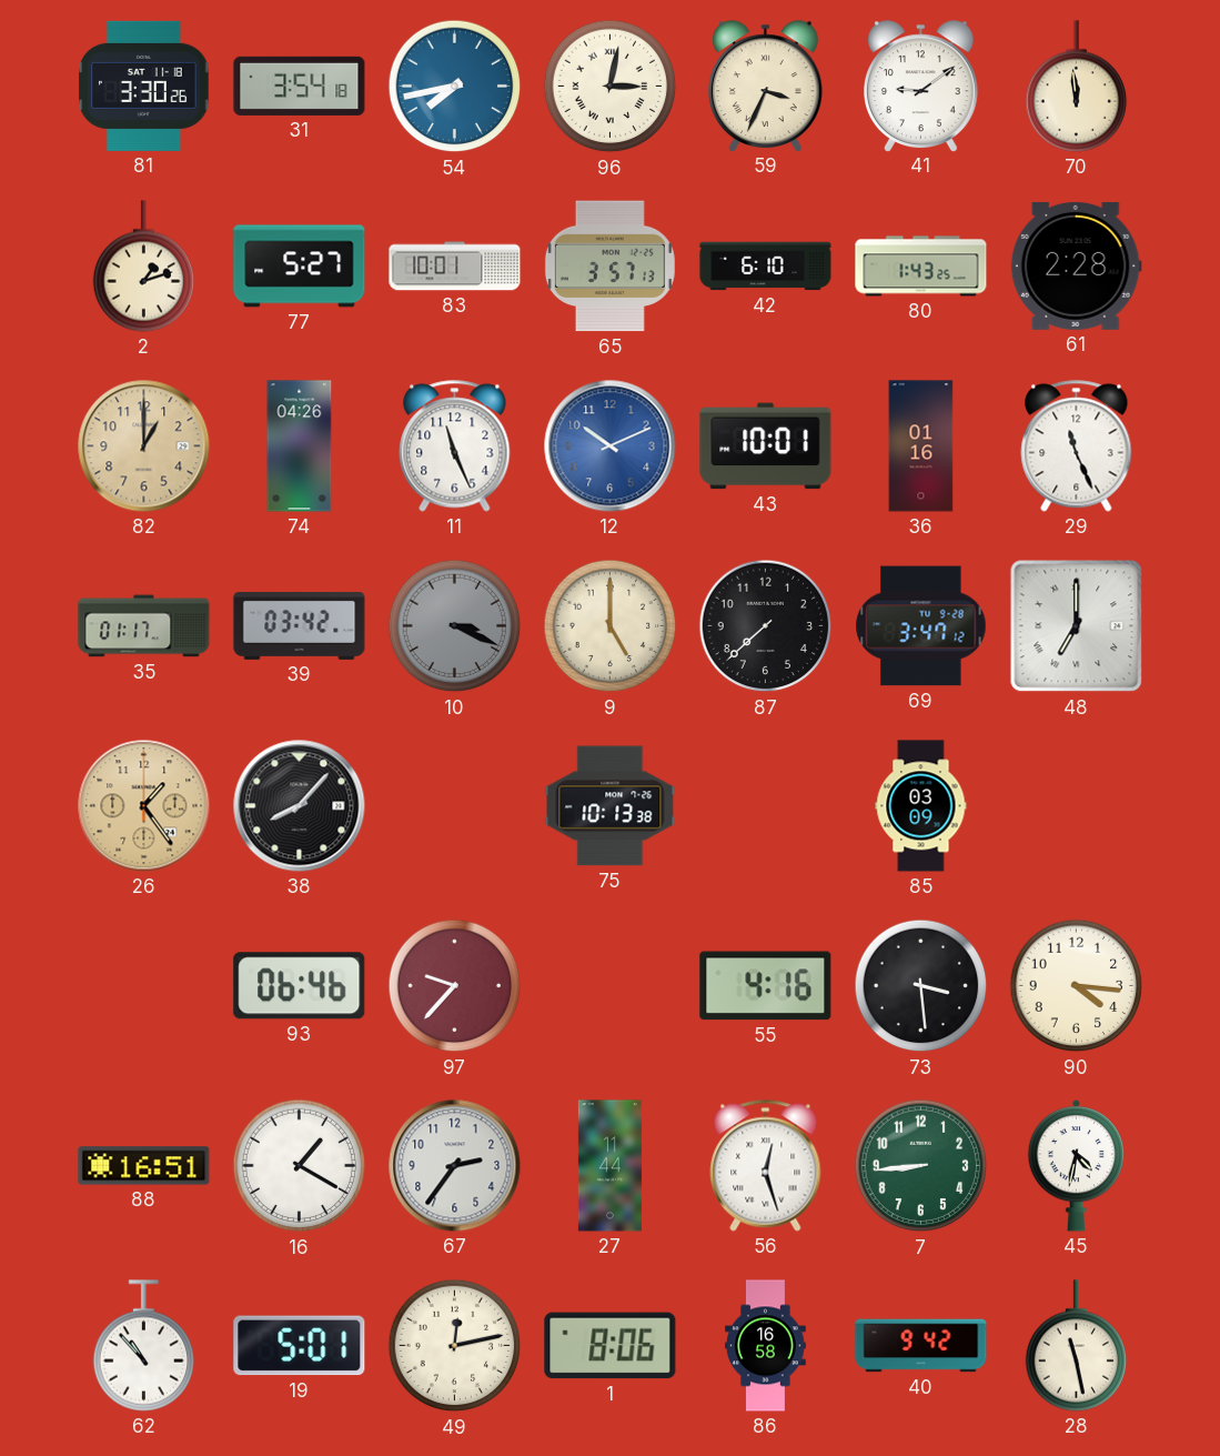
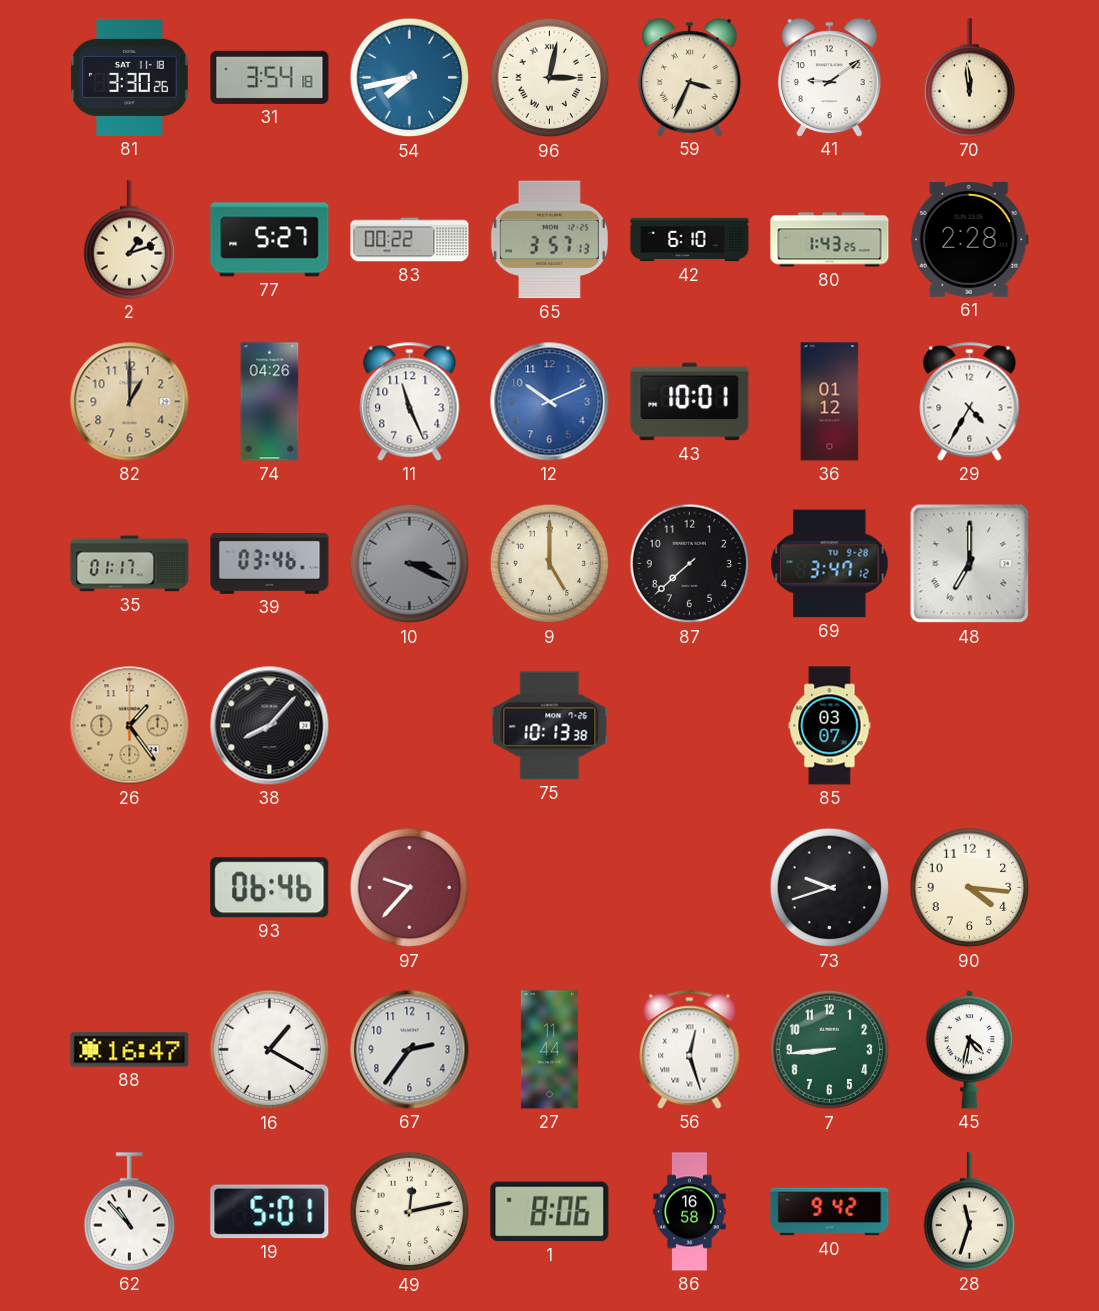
83: 10:01 -> 00:22 (410, 240)
36: 01:16 -> 01:12 (830, 402)
29: 11:26 -> 4:35 (970, 402)
39: 03:42 -> 03:46 (270, 563)
85: 03:09 -> 03:07 (830, 726)
55: 4:16 -> none (766, 986)
73: 3:29 -> 9:42 (830, 888)
88: 16:51 -> 16:47 (130, 1050)
28: 11:28 -> 11:33 (970, 1212)
